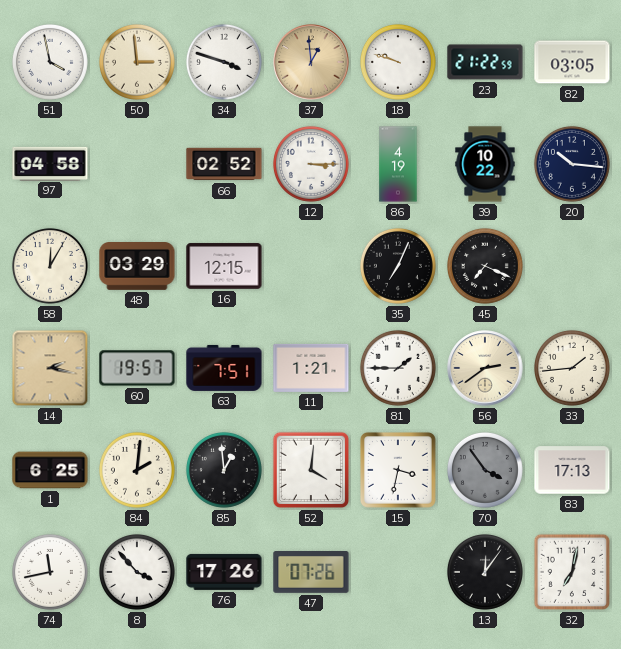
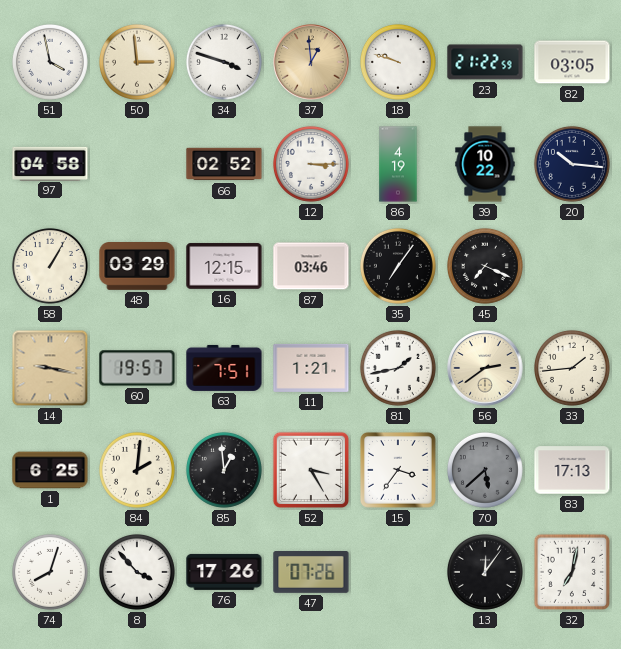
58: 12:05 -> 1:05 (50, 266)
87: none -> 03:46 (311, 266)
35: 7:04 -> 7:06 (398, 266)
14: 2:17 -> 9:17 (50, 368)
81: 1:45 -> 1:43 (398, 368)
52: 4:01 -> 3:25 (311, 470)
15: 3:32 -> 3:36 (398, 470)
70: 3:54 -> 5:38 (485, 470)
74: 11:43 -> 8:03 (50, 572)
